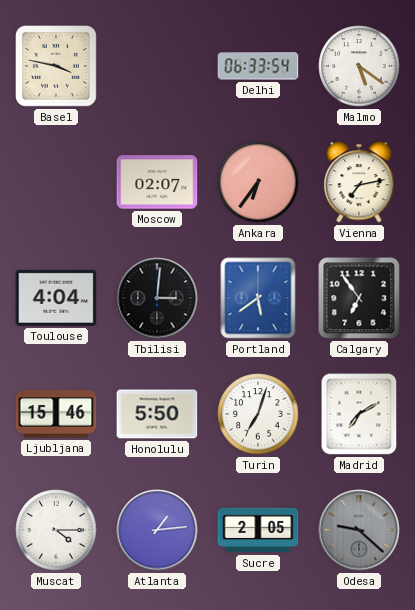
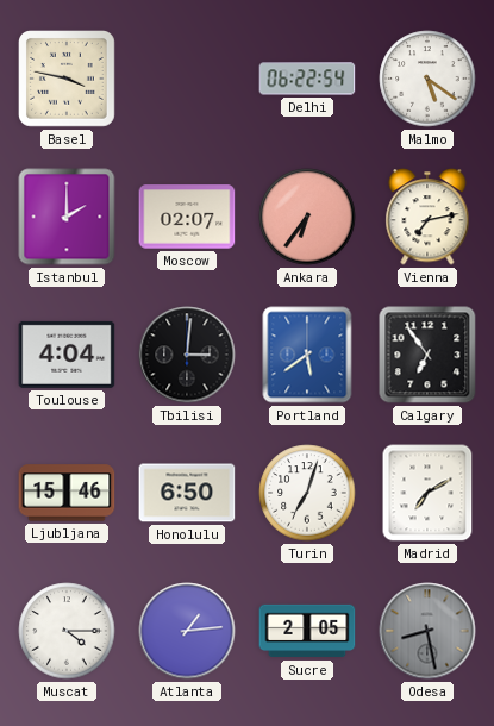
Delhi: 06:33 -> 06:22 (307, 79)
Istanbul: none -> 2:00 (67, 217)
Honolulu: 5:50 -> 6:50 (187, 493)
Odesa: 9:22 -> 8:28 (427, 631)
